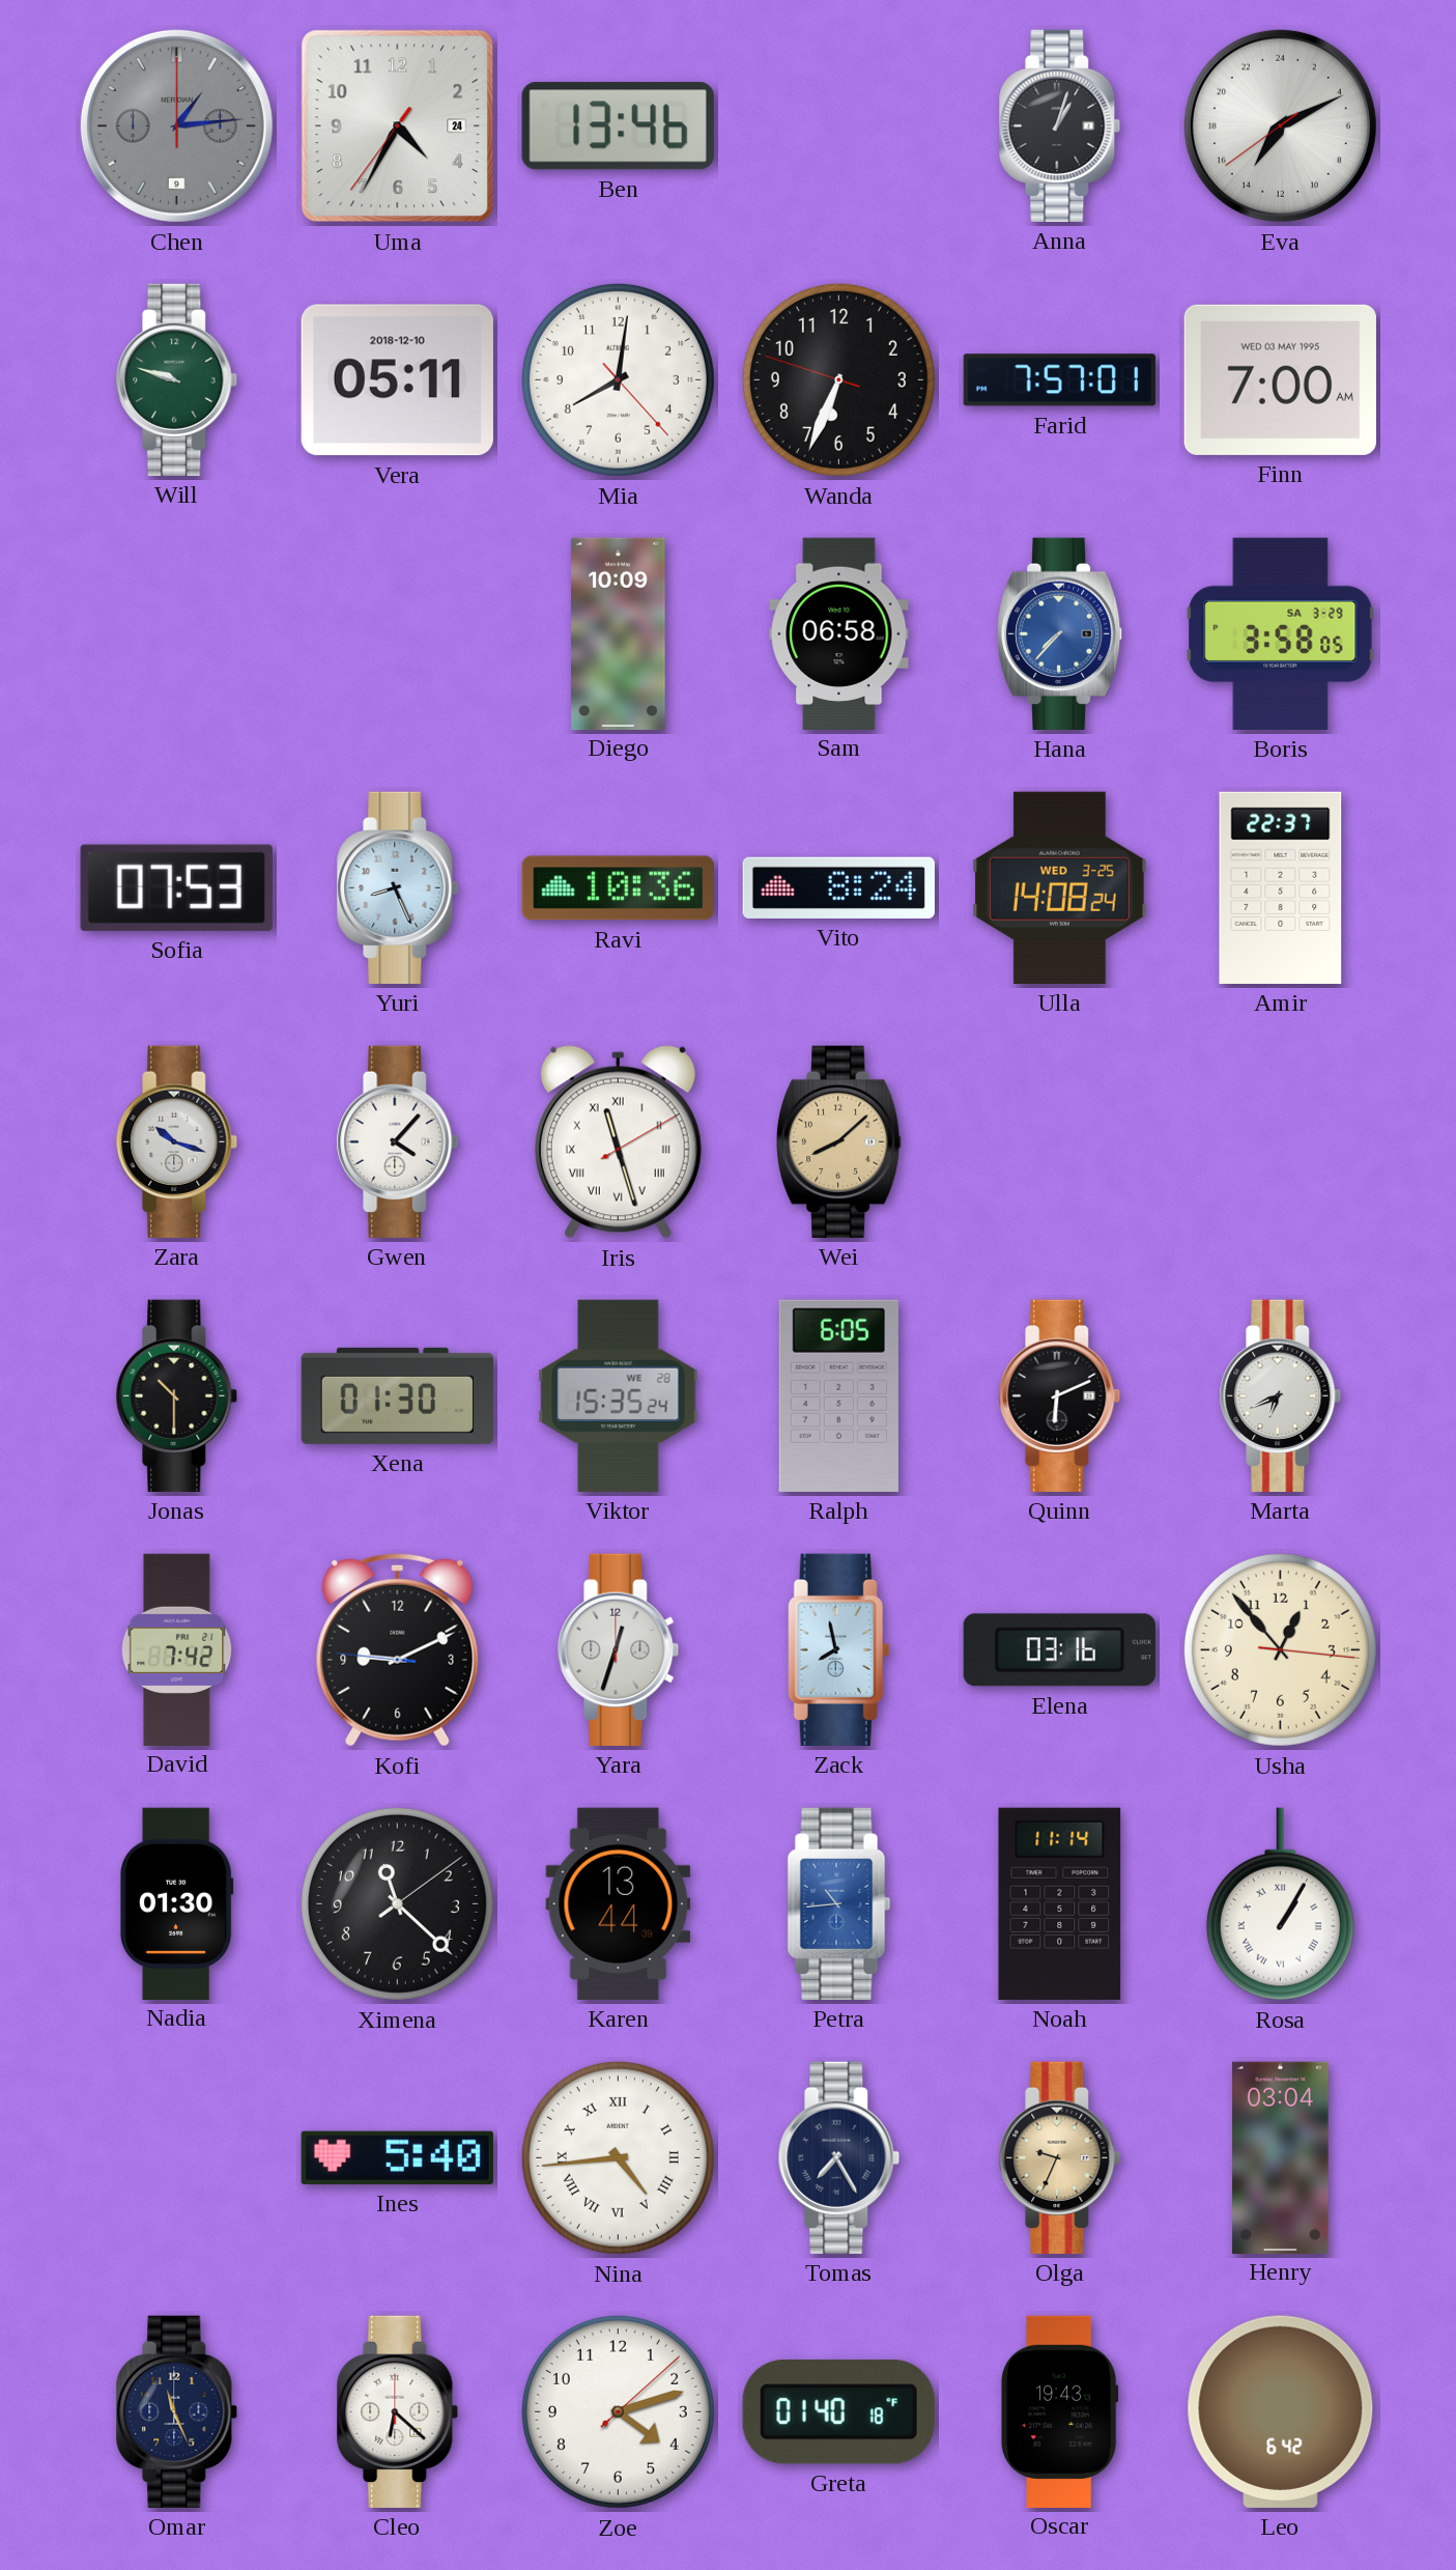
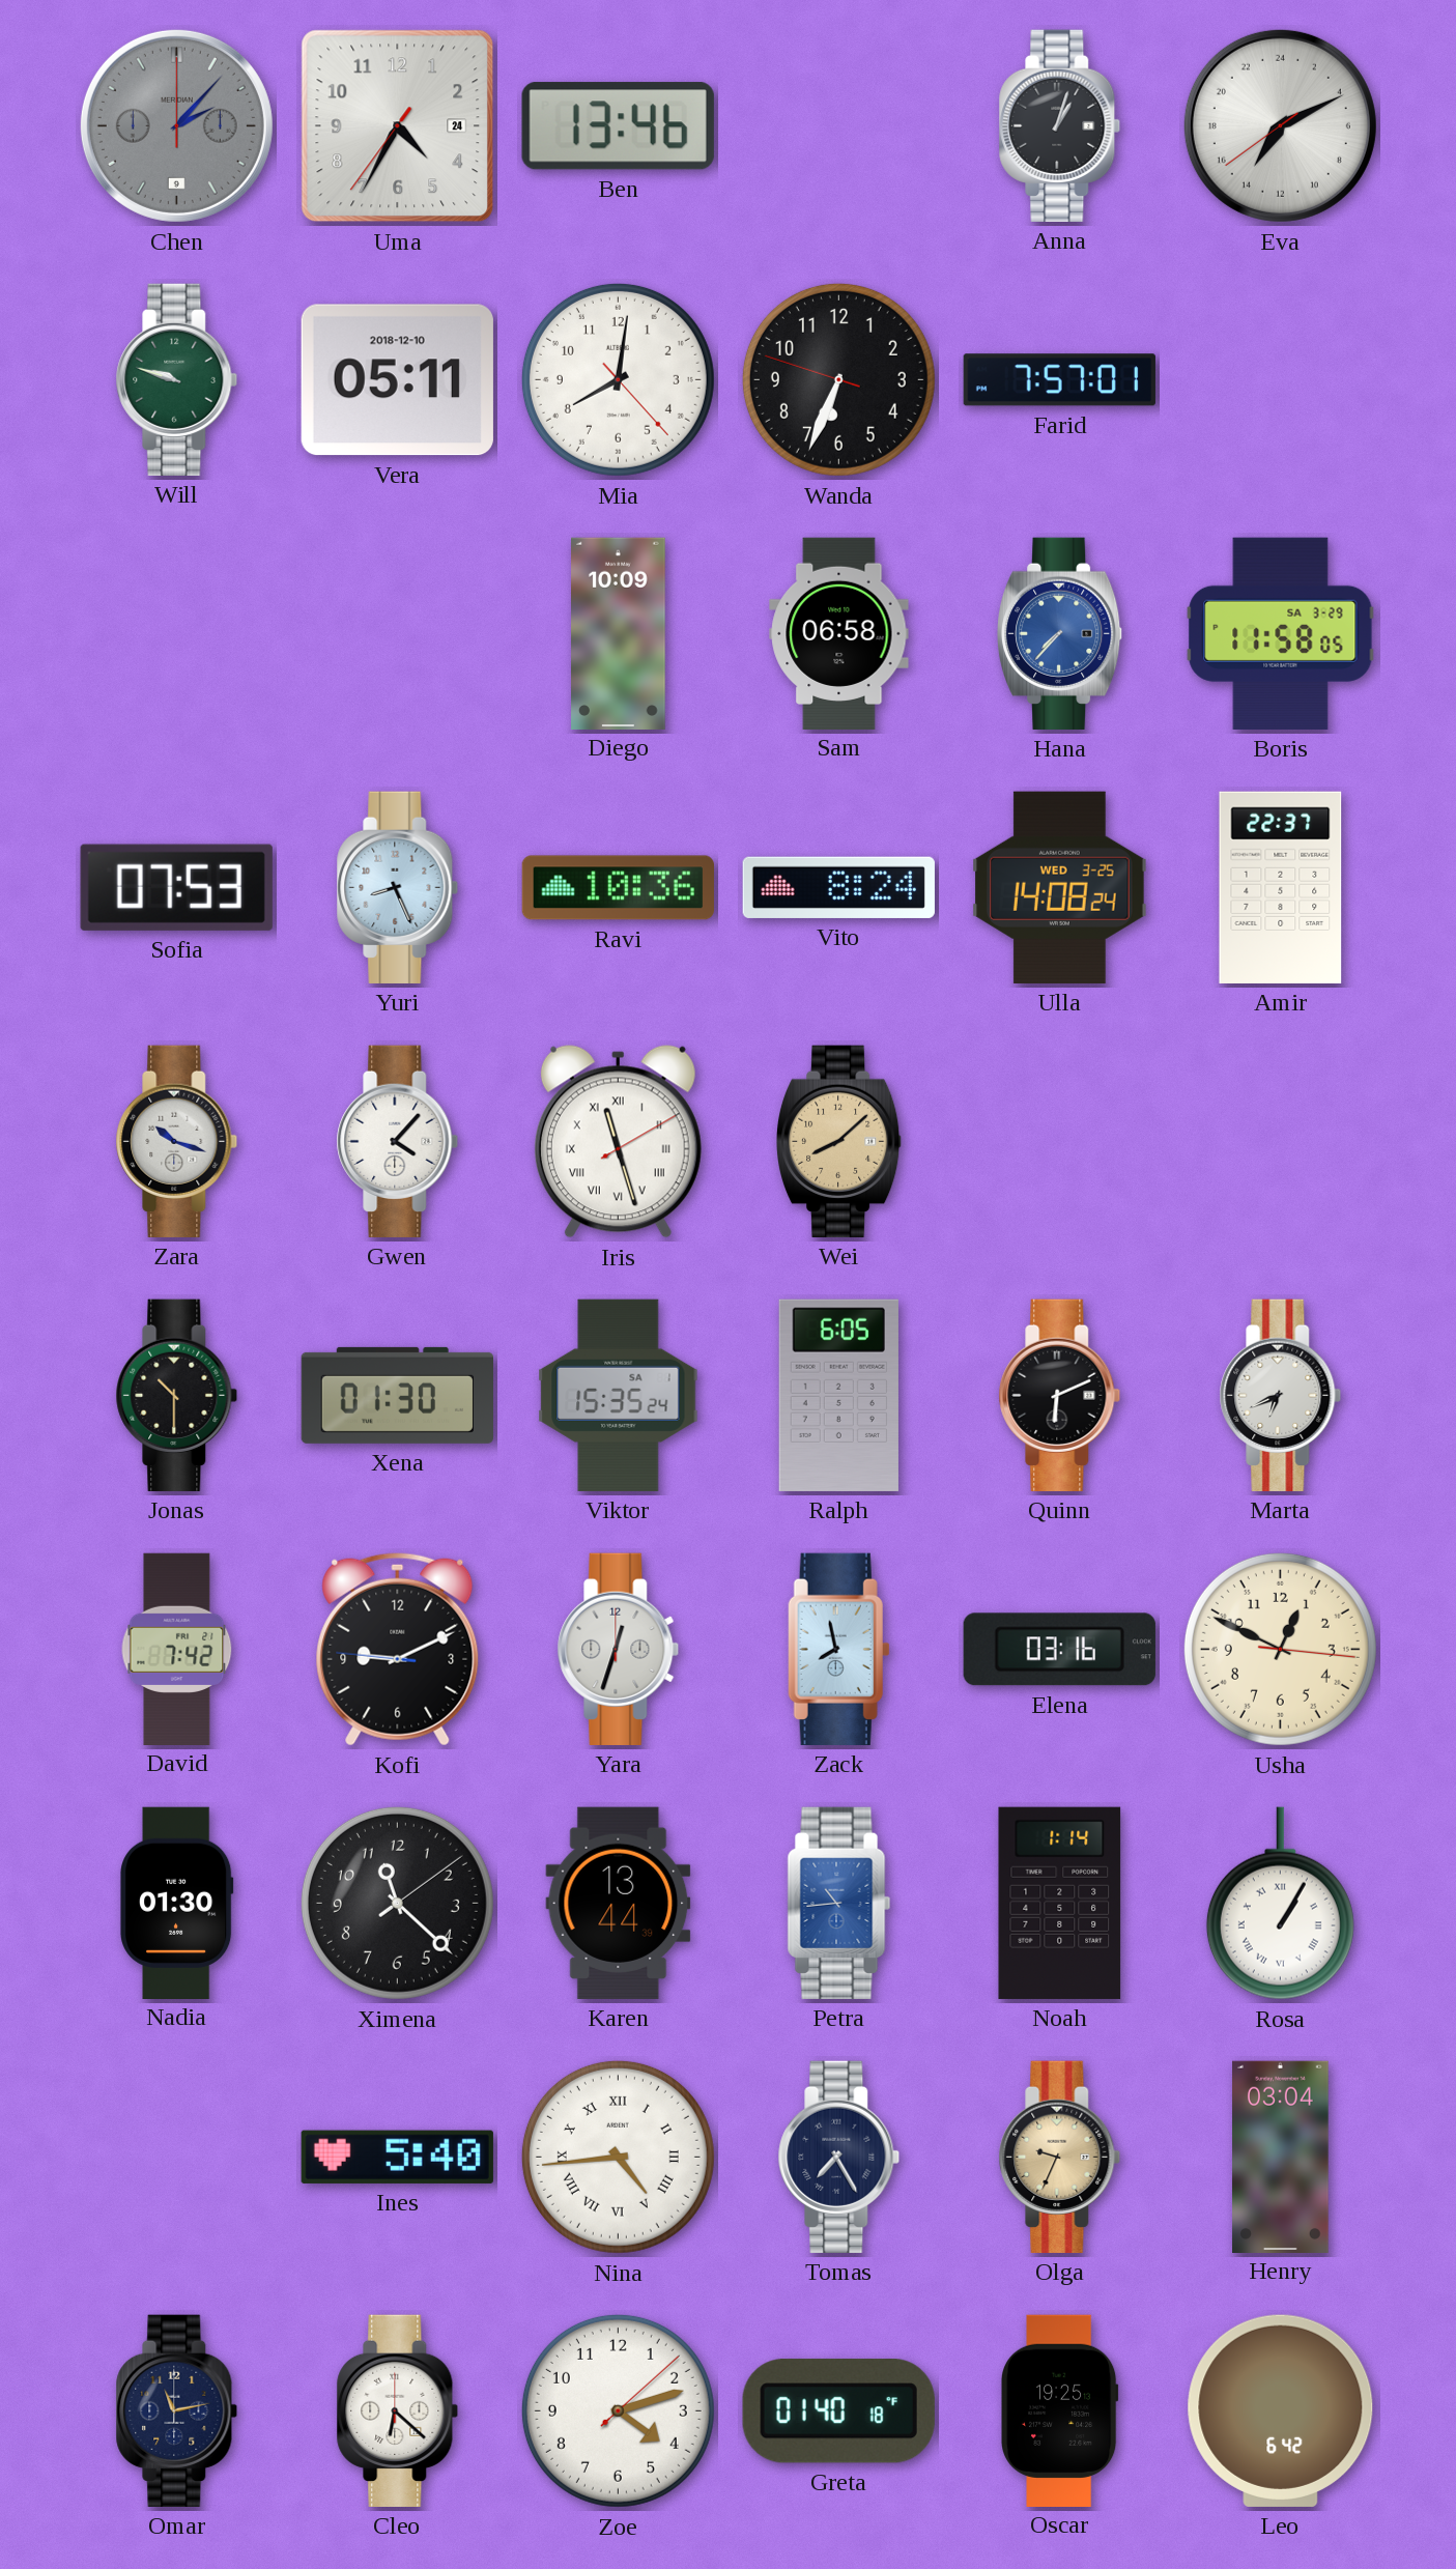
Chen: 1:14 -> 2:07 (176, 125)
Finn: 7:00 -> none (1280, 379)
Boris: 3:58 -> 11:58 (1281, 633)
Viktor date: WE 28 -> SA 1 (619, 1395)
Usha: 12:53 -> 12:49 (1280, 1649)
Noah: 11:14 -> 1:14 (1060, 1903)
Omar: 11:26 -> 11:13 (177, 2410)
Oscar: 19:43 -> 19:25 (1060, 2410)
